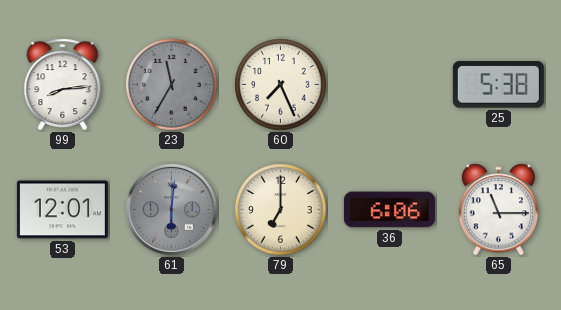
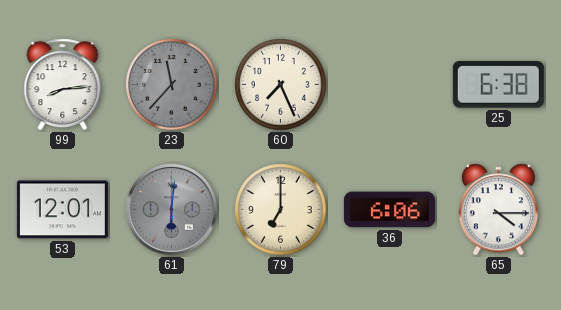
23: 11:35 -> 11:37 (172, 85)
25: 5:38 -> 6:38 (498, 85)
65: 11:15 -> 4:15 (498, 210)
